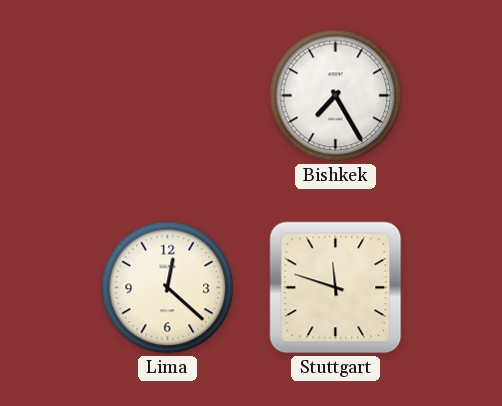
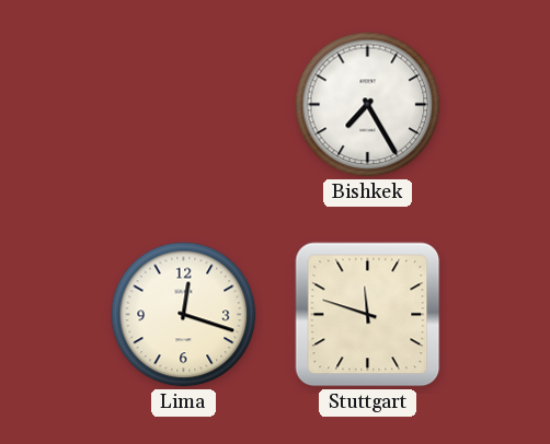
Lima: 12:22 -> 12:18 (184, 315)
